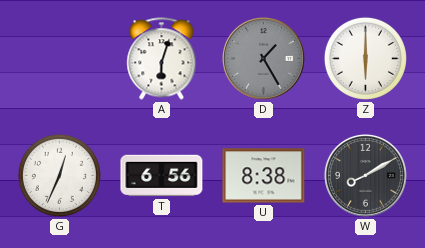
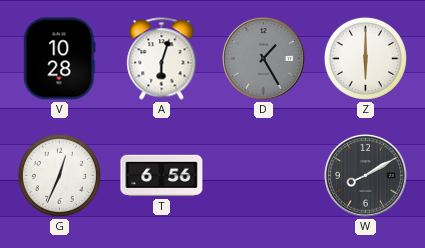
V: none -> 10:28 (60, 59)
U: 8:38 -> none (264, 176)
